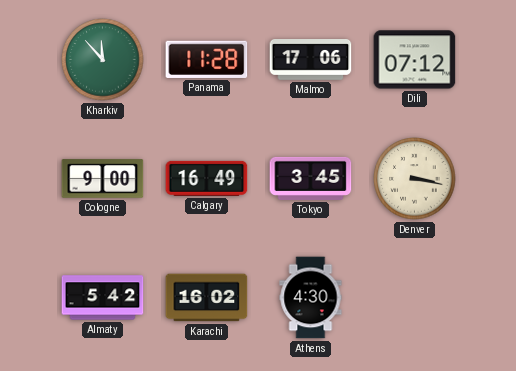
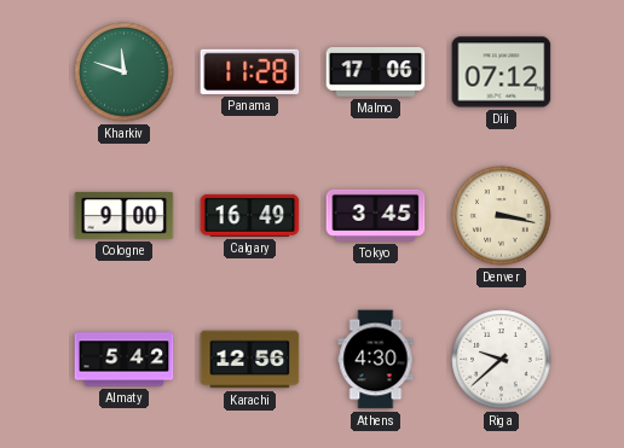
Kharkiv: 11:53 -> 11:48 (125, 72)
Karachi: 16:02 -> 12:56 (250, 360)
Riga: none -> 9:38 (502, 360)
